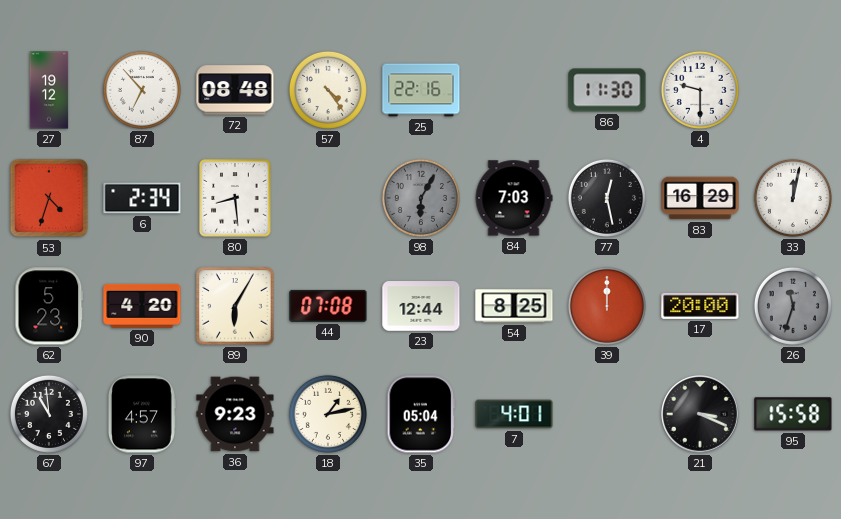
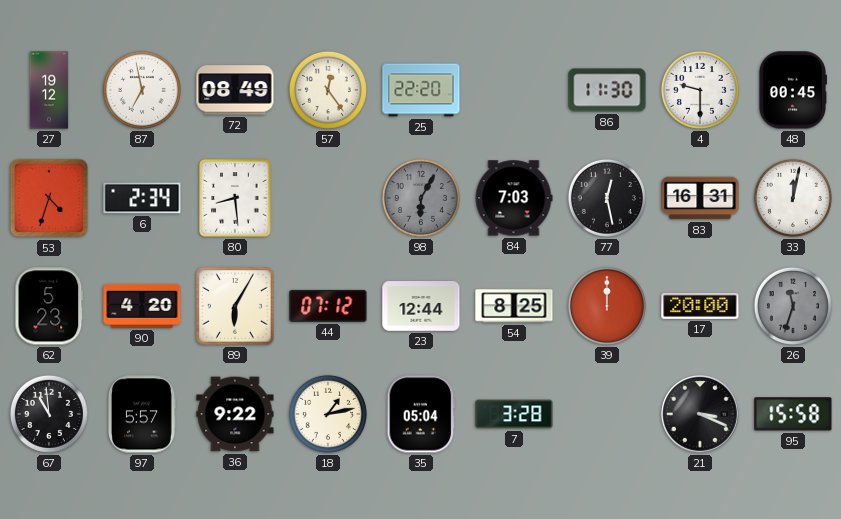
87: 6:53 -> 6:58 (142, 90)
72: 08:48 -> 08:49 (235, 90)
57: 4:24 -> 12:24 (328, 90)
25: 22:16 -> 22:20 (421, 90)
48: none -> 00:45 (792, 90)
83: 16:29 -> 16:31 (700, 198)
44: 07:08 -> 07:12 (328, 306)
97: 4:57 -> 5:57 (141, 414)
36: 9:23 -> 9:22 (235, 414)
7: 4:01 -> 3:28 (514, 414)
